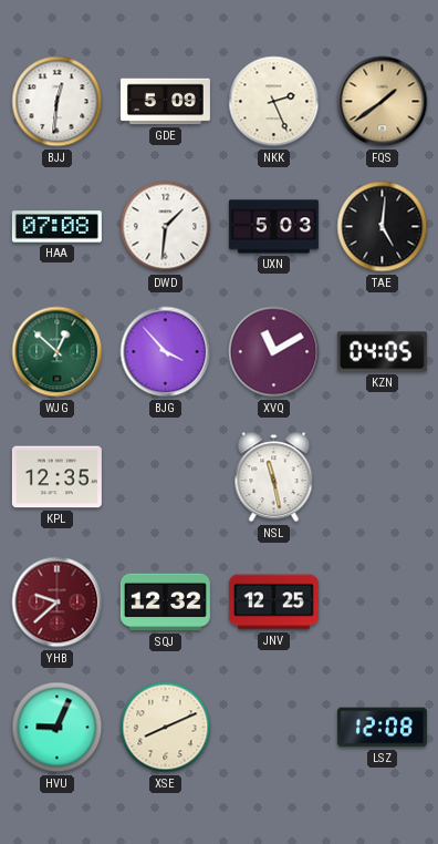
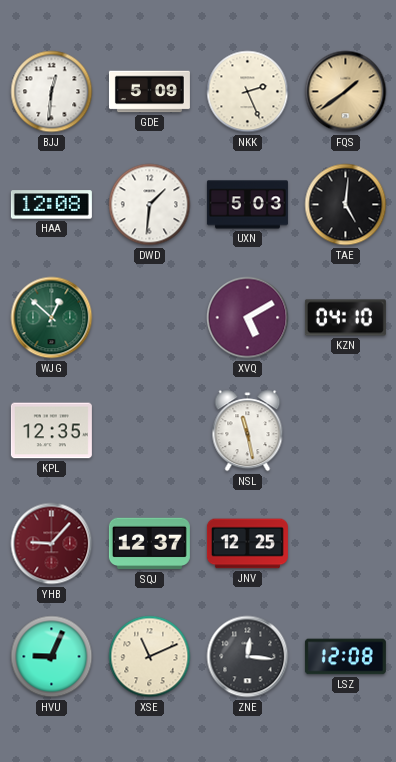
HAA: 07:08 -> 12:08 (51, 205)
BJG: 3:53 -> none (166, 352)
XVQ: 11:10 -> 5:10 (248, 318)
KZN: 04:05 -> 04:10 (345, 318)
YHB: 9:38 -> 9:07 (52, 544)
SQJ: 12:32 -> 12:37 (149, 544)
XSE: 8:11 -> 11:11 (150, 657)
ZNE: none -> 12:16 (248, 657)
